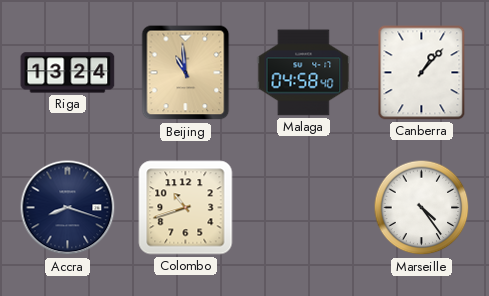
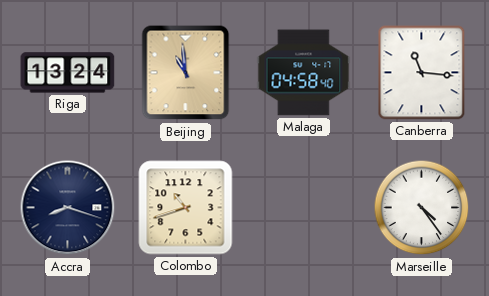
Canberra: 1:07 -> 11:16 (422, 73)
